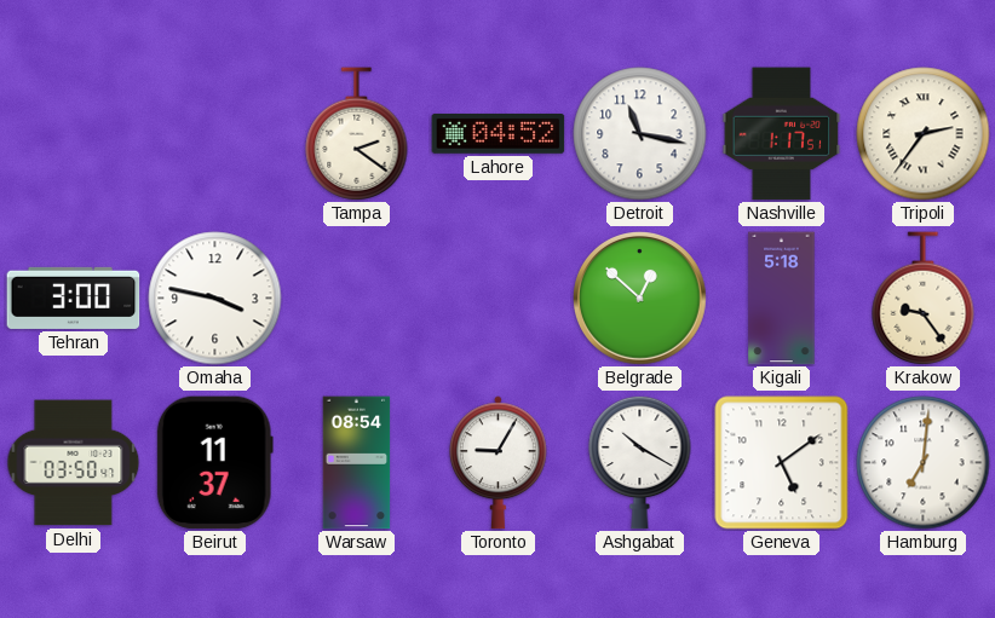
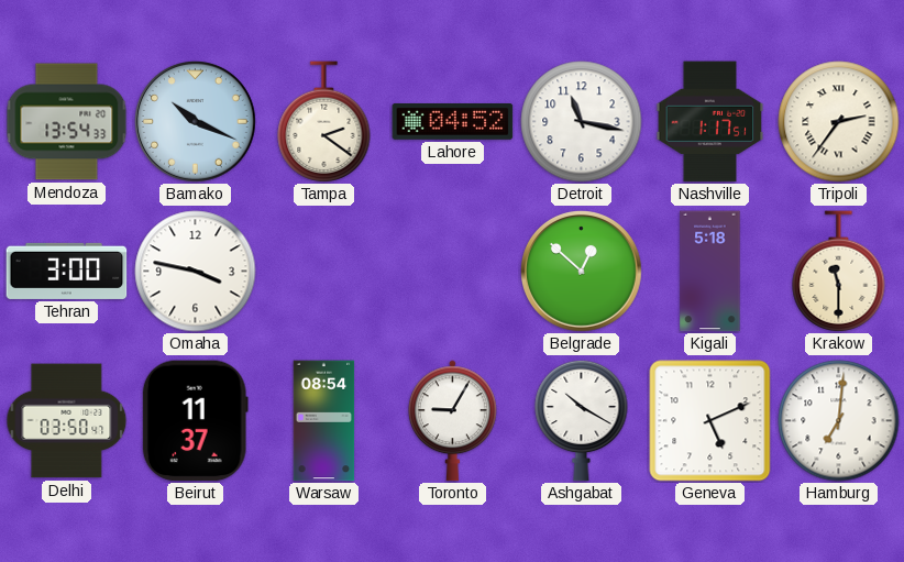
Mendoza: none -> 13:54 (67, 122)
Bamako: none -> 10:19 (196, 122)
Krakow: 9:24 -> 11:30 (839, 272)
Geneva: 5:09 -> 5:11 (710, 421)
